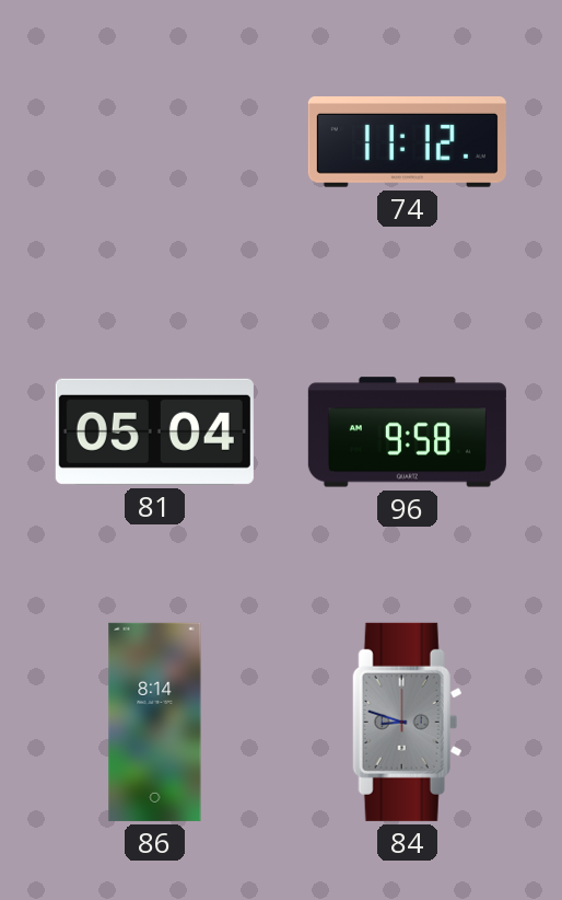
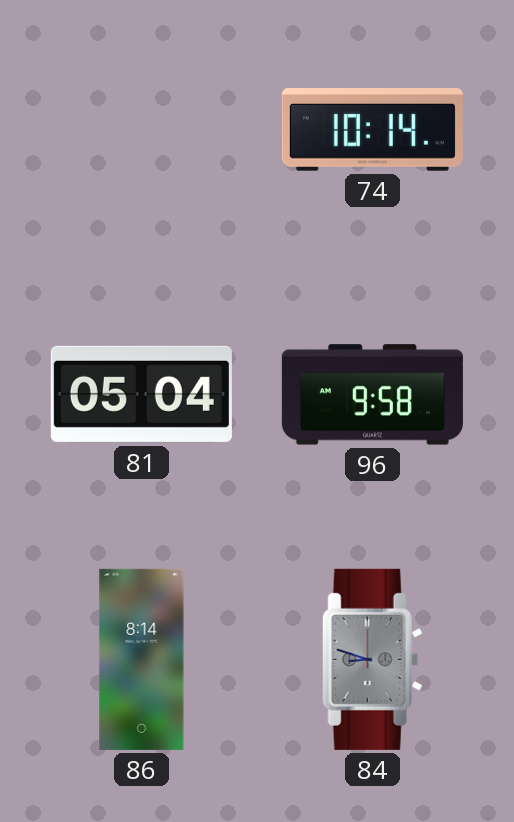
74: 11:12 -> 10:14 (372, 130)
